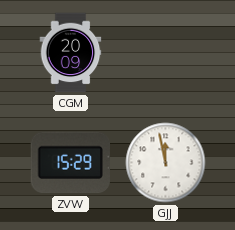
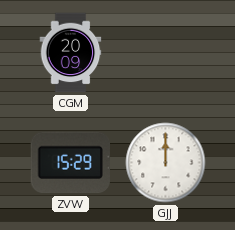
GJJ: 11:58 -> 12:00 (166, 163)
